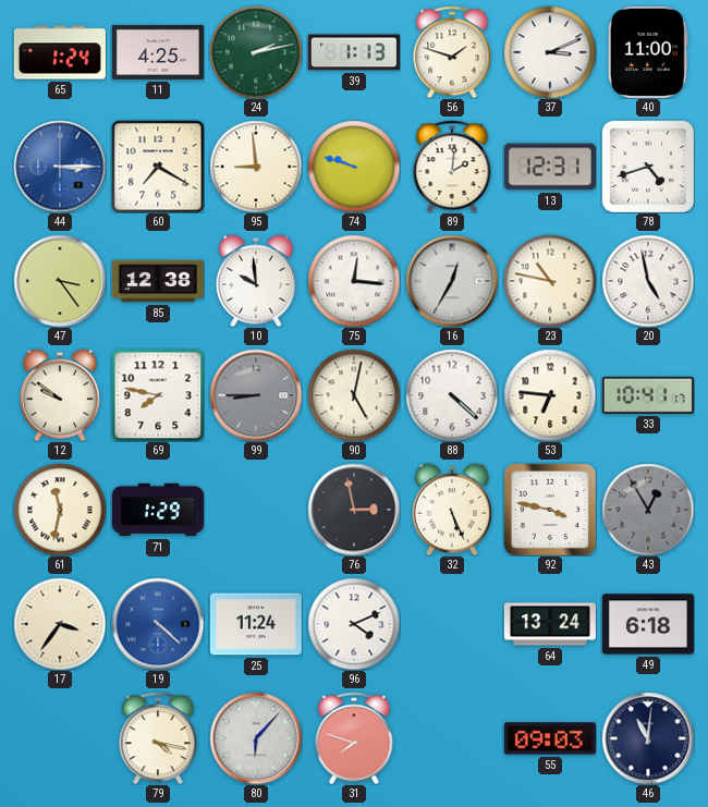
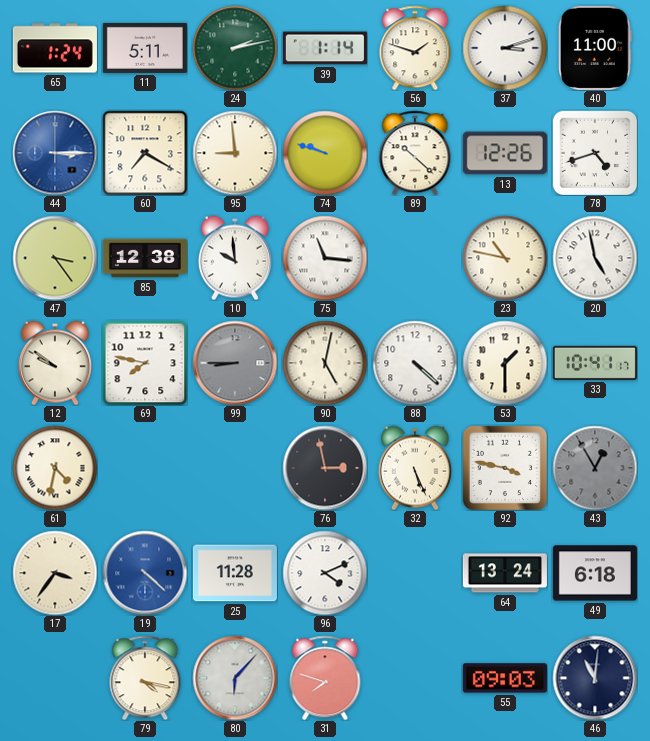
11: 4:25 -> 5:11 (145, 48)
39: 1:13 -> 1:14 (325, 48)
37: 3:11 -> 3:12 (505, 48)
89: 2:01 -> 10:22 (415, 153)
13: 12:31 -> 12:26 (505, 153)
75: 12:16 -> 11:16 (325, 258)
16: 12:35 -> none (452, 281)
53: 6:46 -> 1:30 (505, 363)
61: 11:32 -> 4:32 (55, 468)
71: 1:29 -> none (158, 510)
25: 11:24 -> 11:28 (235, 573)
